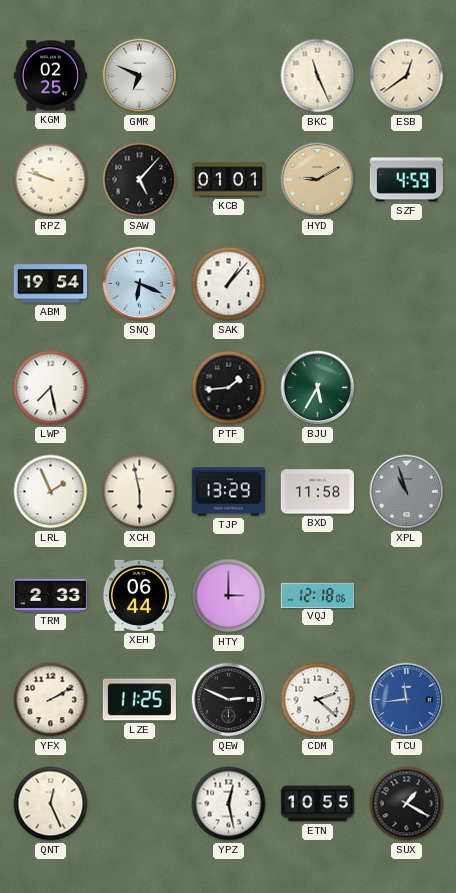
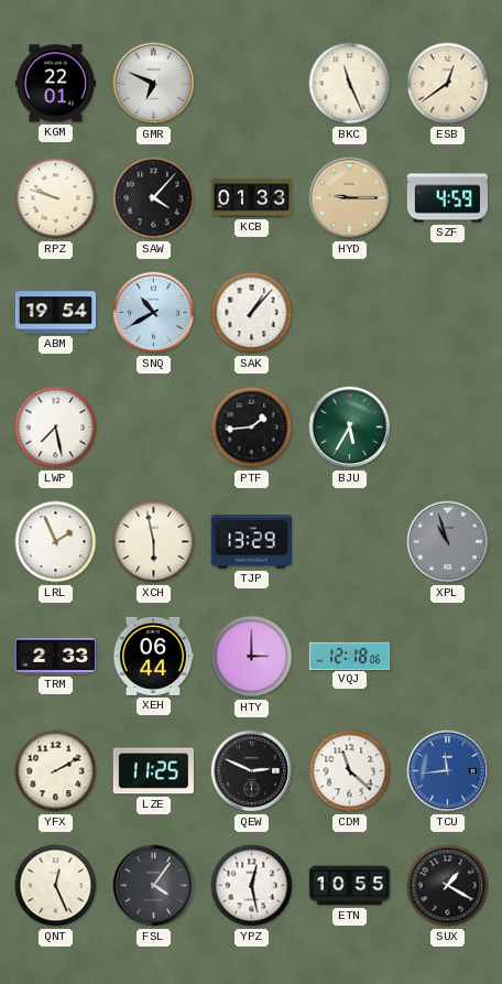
KGM: 02:25 -> 22:01 (55, 84)
SAW: 5:07 -> 4:07 (154, 198)
KCB: 01:01 -> 01:33 (251, 198)
HYD: 9:10 -> 9:15 (350, 198)
SNQ: 6:19 -> 10:40 (154, 313)
BXD: 11:58 -> none (317, 492)
CDM: 2:22 -> 11:22 (350, 771)
FSL: none -> 4:06 (154, 886)
